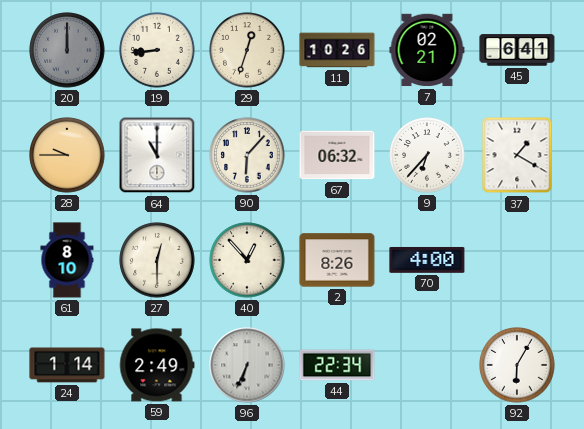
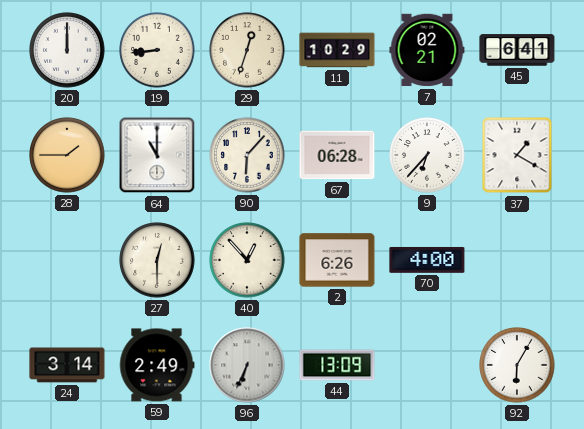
20 dial: grey -> white (67, 50)
11: 10:26 -> 10:29 (337, 50)
28: 9:45 -> 1:45 (67, 155)
67: 06:32 -> 06:28 (337, 155)
61: 8:10 -> none (67, 260)
2: 8:26 -> 6:26 (337, 260)
24: 1:14 -> 3:14 (67, 365)
44: 22:34 -> 13:09 (337, 365)
